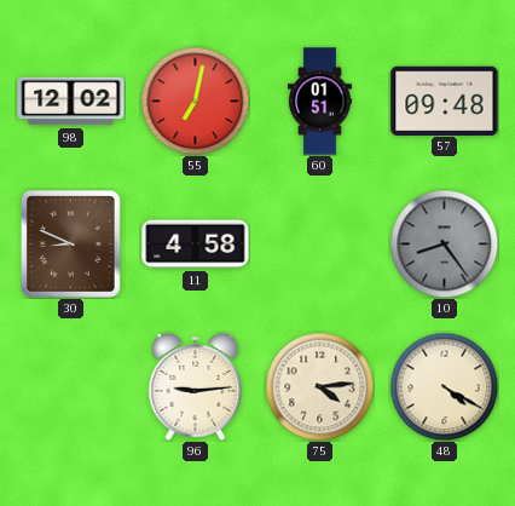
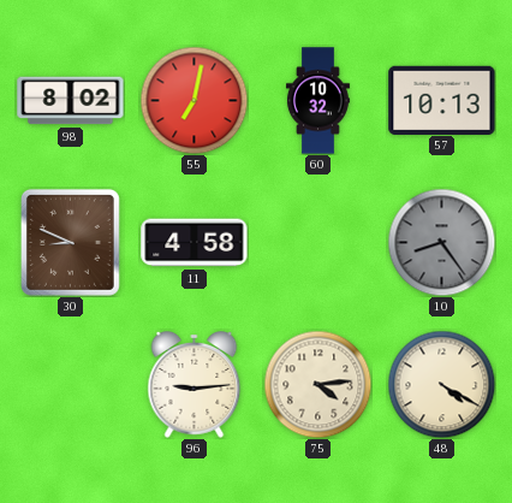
98: 12:02 -> 8:02 (71, 101)
60: 01:51 -> 10:32 (317, 101)
57: 09:48 -> 10:13 (442, 100)
